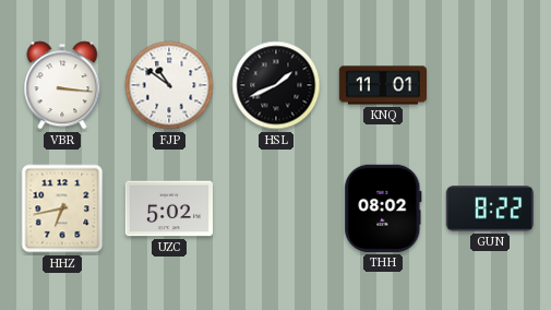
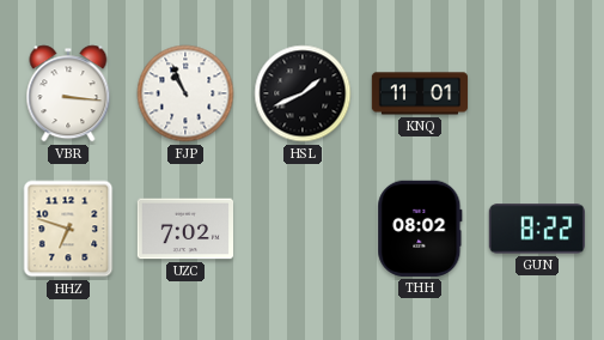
FJP: 10:51 -> 10:56 (185, 93)
HHZ: 6:43 -> 6:48 (68, 229)
UZC: 5:02 -> 7:02 (184, 229)
